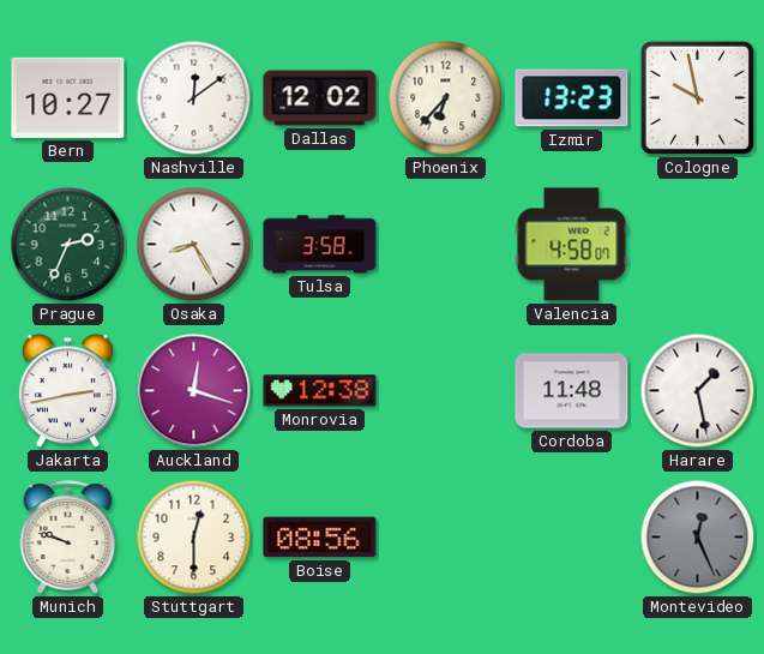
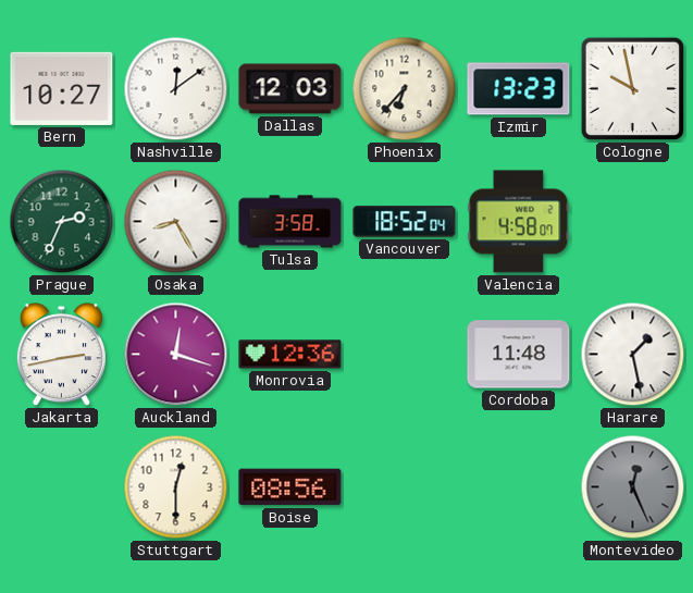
Dallas: 12:02 -> 12:03 (290, 89)
Vancouver: none -> 18:52 (405, 222)
Monrovia: 12:38 -> 12:36 (290, 355)
Munich: 9:48 -> none (68, 538)
